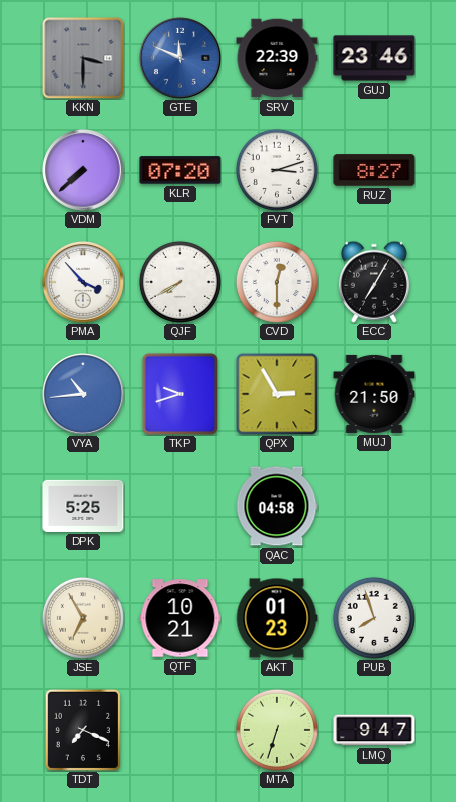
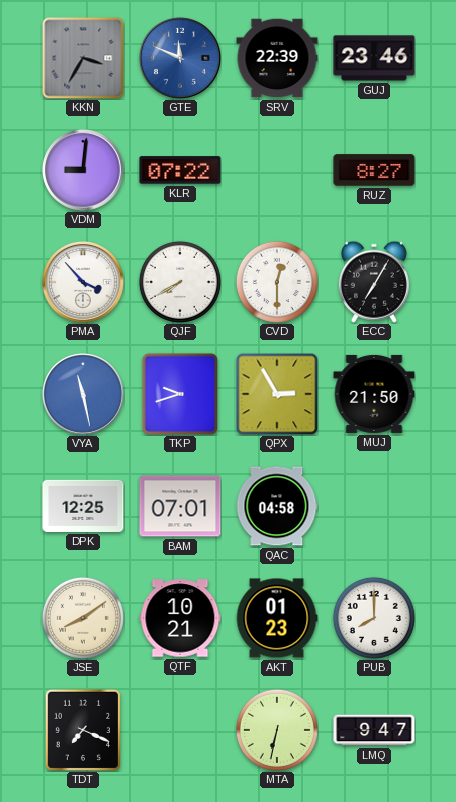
KKN: 3:30 -> 3:35 (83, 58)
VDM: 7:38 -> 9:01 (84, 171)
KLR: 07:20 -> 07:22 (180, 170)
FVT: 3:12 -> none (277, 170)
VYA: 10:44 -> 11:28 (84, 395)
DPK: 5:25 -> 12:25 (83, 506)
BAM: none -> 07:01 (180, 506)
JSE: 6:55 -> 8:09 (83, 618)
PUB: 7:57 -> 8:00 (374, 618)
MTA: 6:33 -> 6:32 (277, 730)
